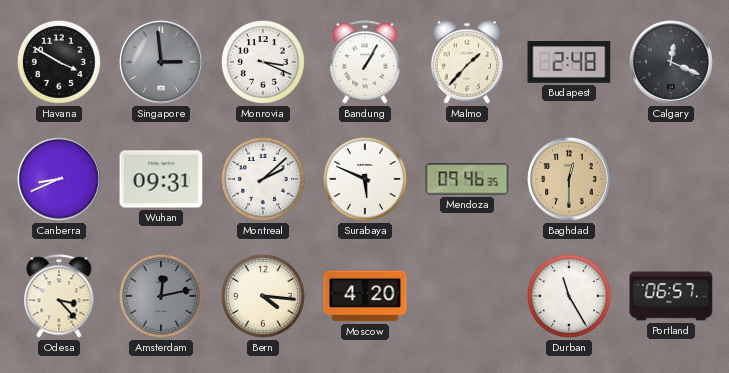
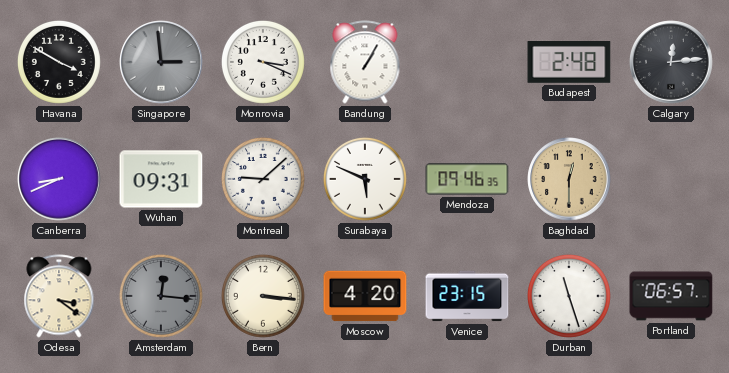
Malmo: 1:37 -> none (466, 62)
Calgary: 12:19 -> 12:14 (671, 62)
Montreal: 2:08 -> 9:08 (263, 179)
Odesa: 3:23 -> 3:21 (59, 296)
Amsterdam: 12:13 -> 12:16 (161, 296)
Bern: 4:16 -> 3:16 (263, 296)
Venice: none -> 23:15 (467, 296)
Durban: 11:25 -> 11:27 (569, 296)
